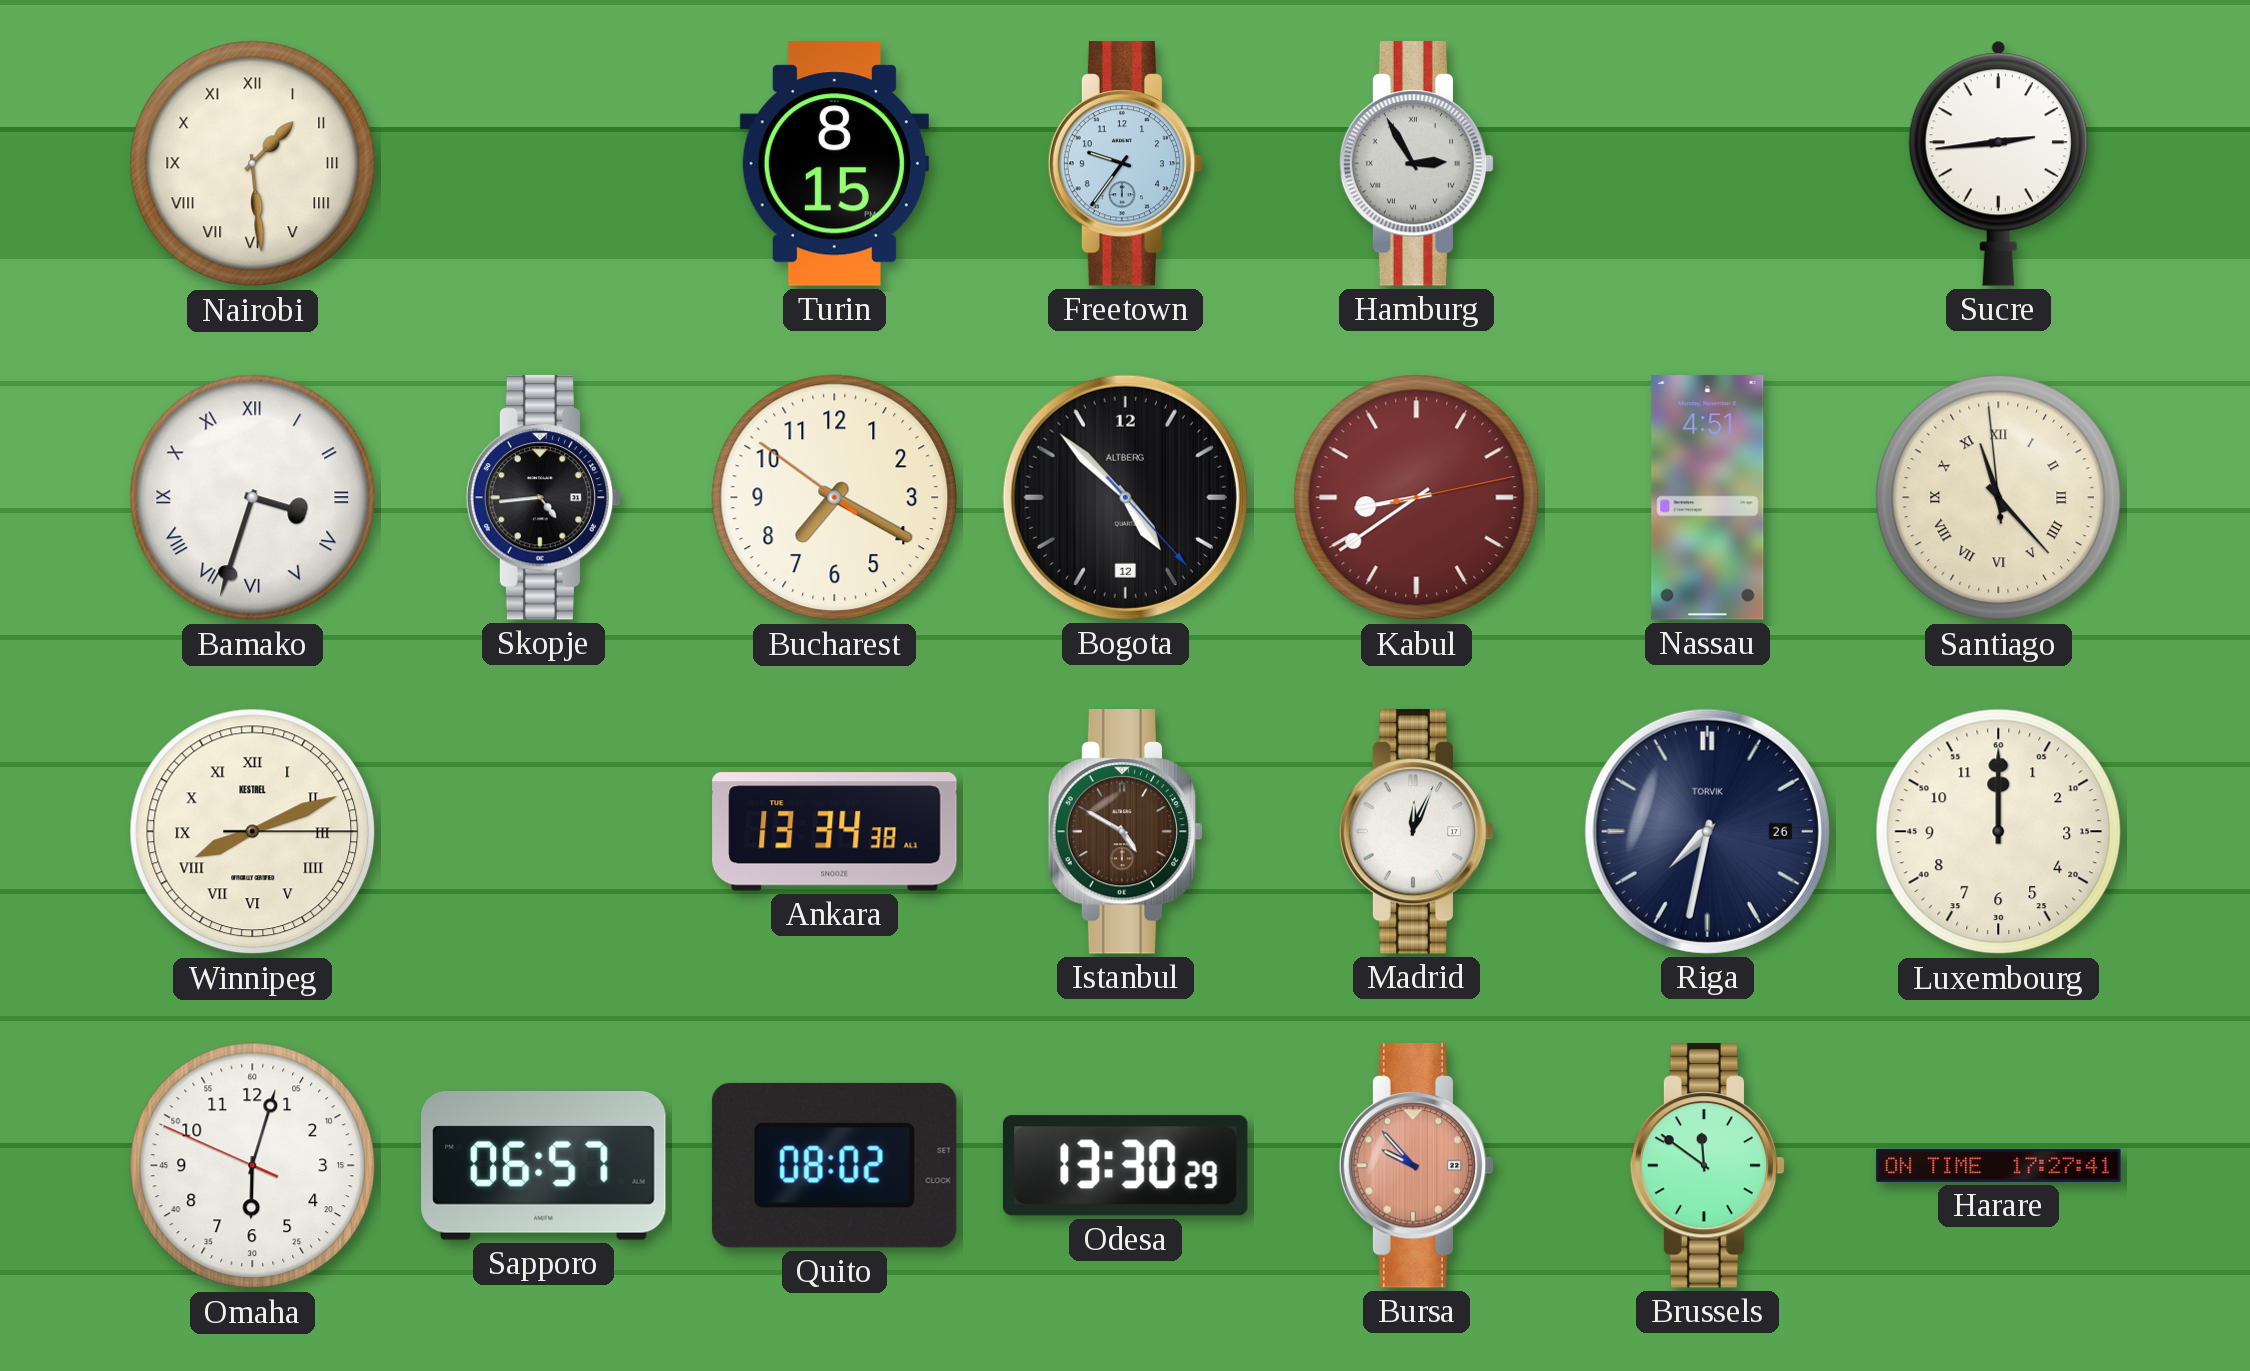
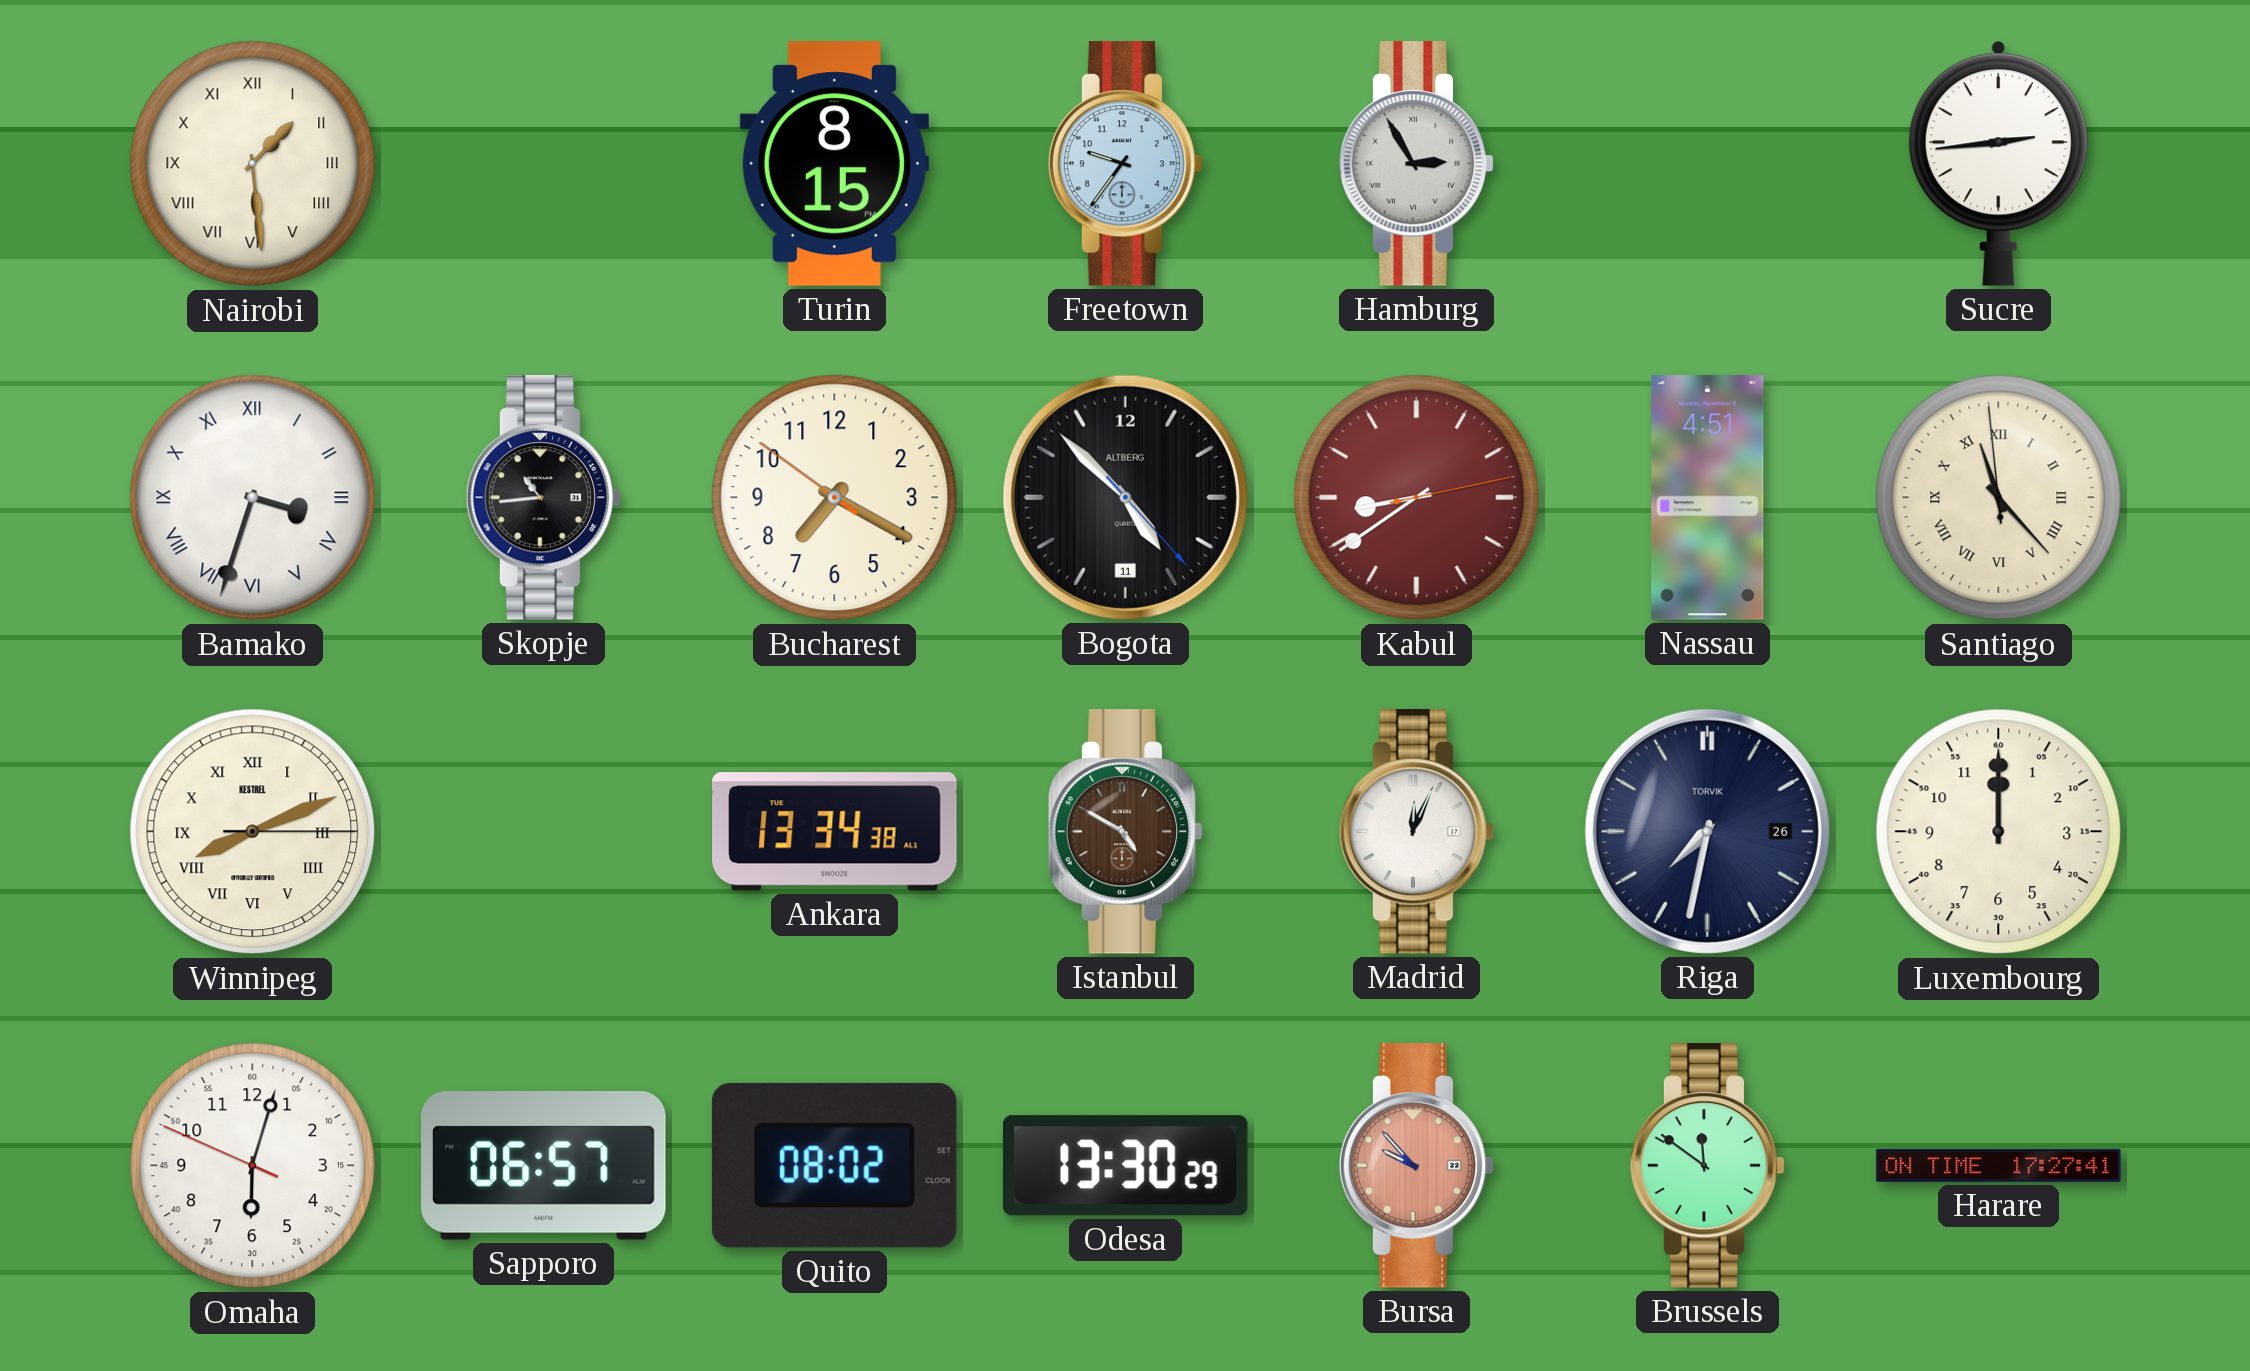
Skopje: 4:44 -> 10:44 (544, 498)
Bogota date: 12 -> 11 (1125, 497)
